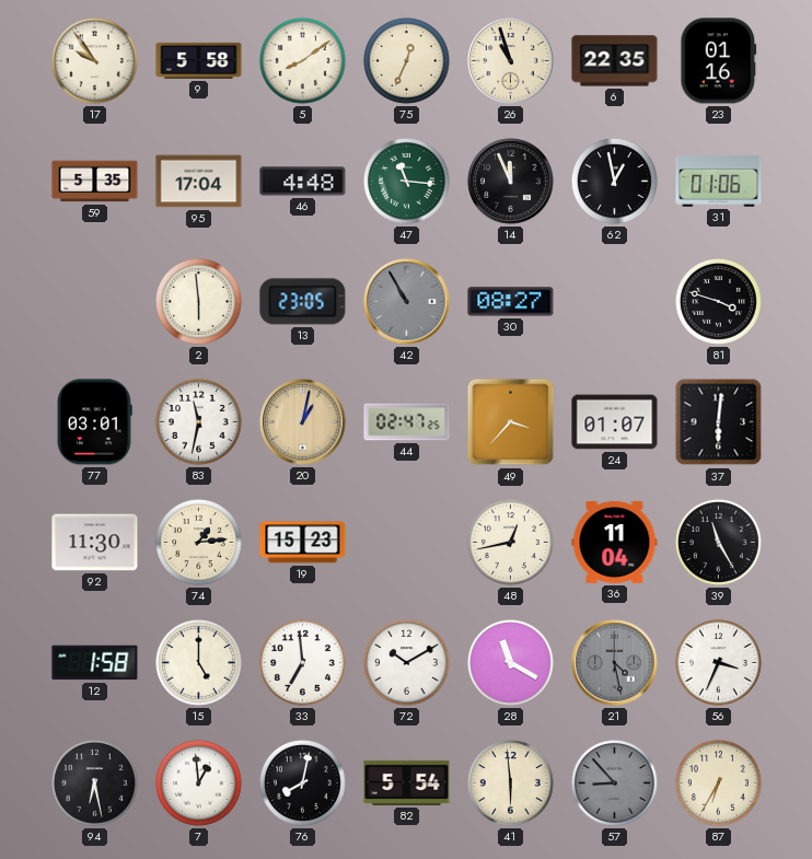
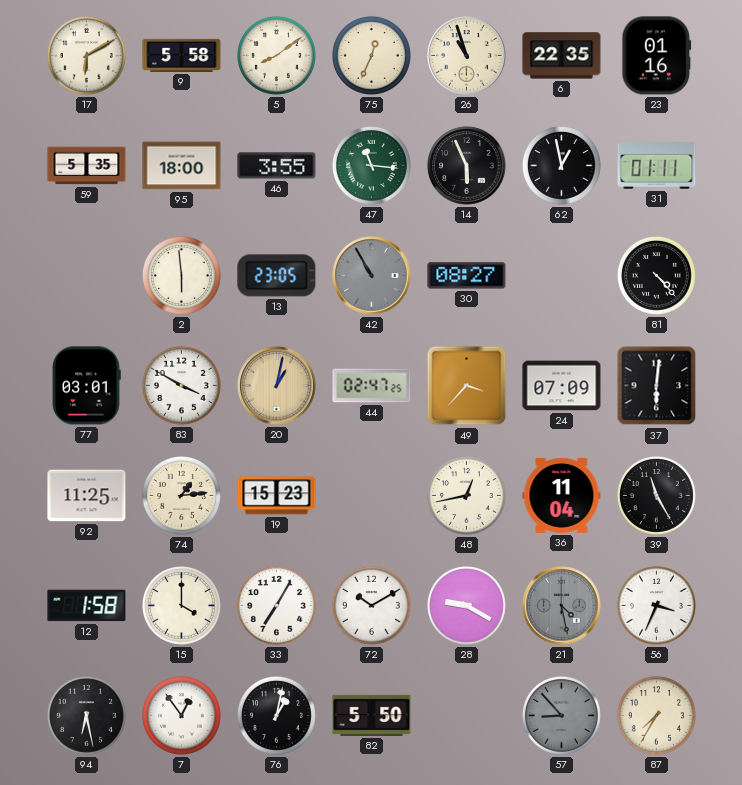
17: 9:54 -> 6:10 (86, 55)
95: 17:04 -> 18:00 (182, 166)
46: 4:48 -> 3:55 (277, 166)
14: 11:56 -> 5:56 (467, 166)
31: 01:06 -> 01:11 (657, 166)
81: 3:48 -> 4:23 (656, 275)
83: 11:32 -> 3:50 (181, 385)
24: 01:07 -> 07:09 (562, 386)
92: 11:30 -> 11:25 (87, 496)
15: 5:00 -> 4:00 (181, 605)
33: 6:59 -> 7:05 (276, 605)
28: 11:20 -> 9:20 (466, 605)
7: 12:59 -> 12:54 (181, 715)
76: 8:02 -> 1:02 (276, 715)
82: 5:54 -> 5:50 (372, 715)
41: 5:59 -> none (510, 782)
87: 6:35 -> 7:35 (656, 715)
